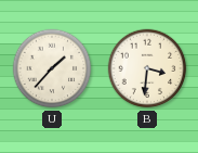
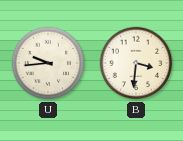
U: 1:37 -> 9:44 (48, 63)
